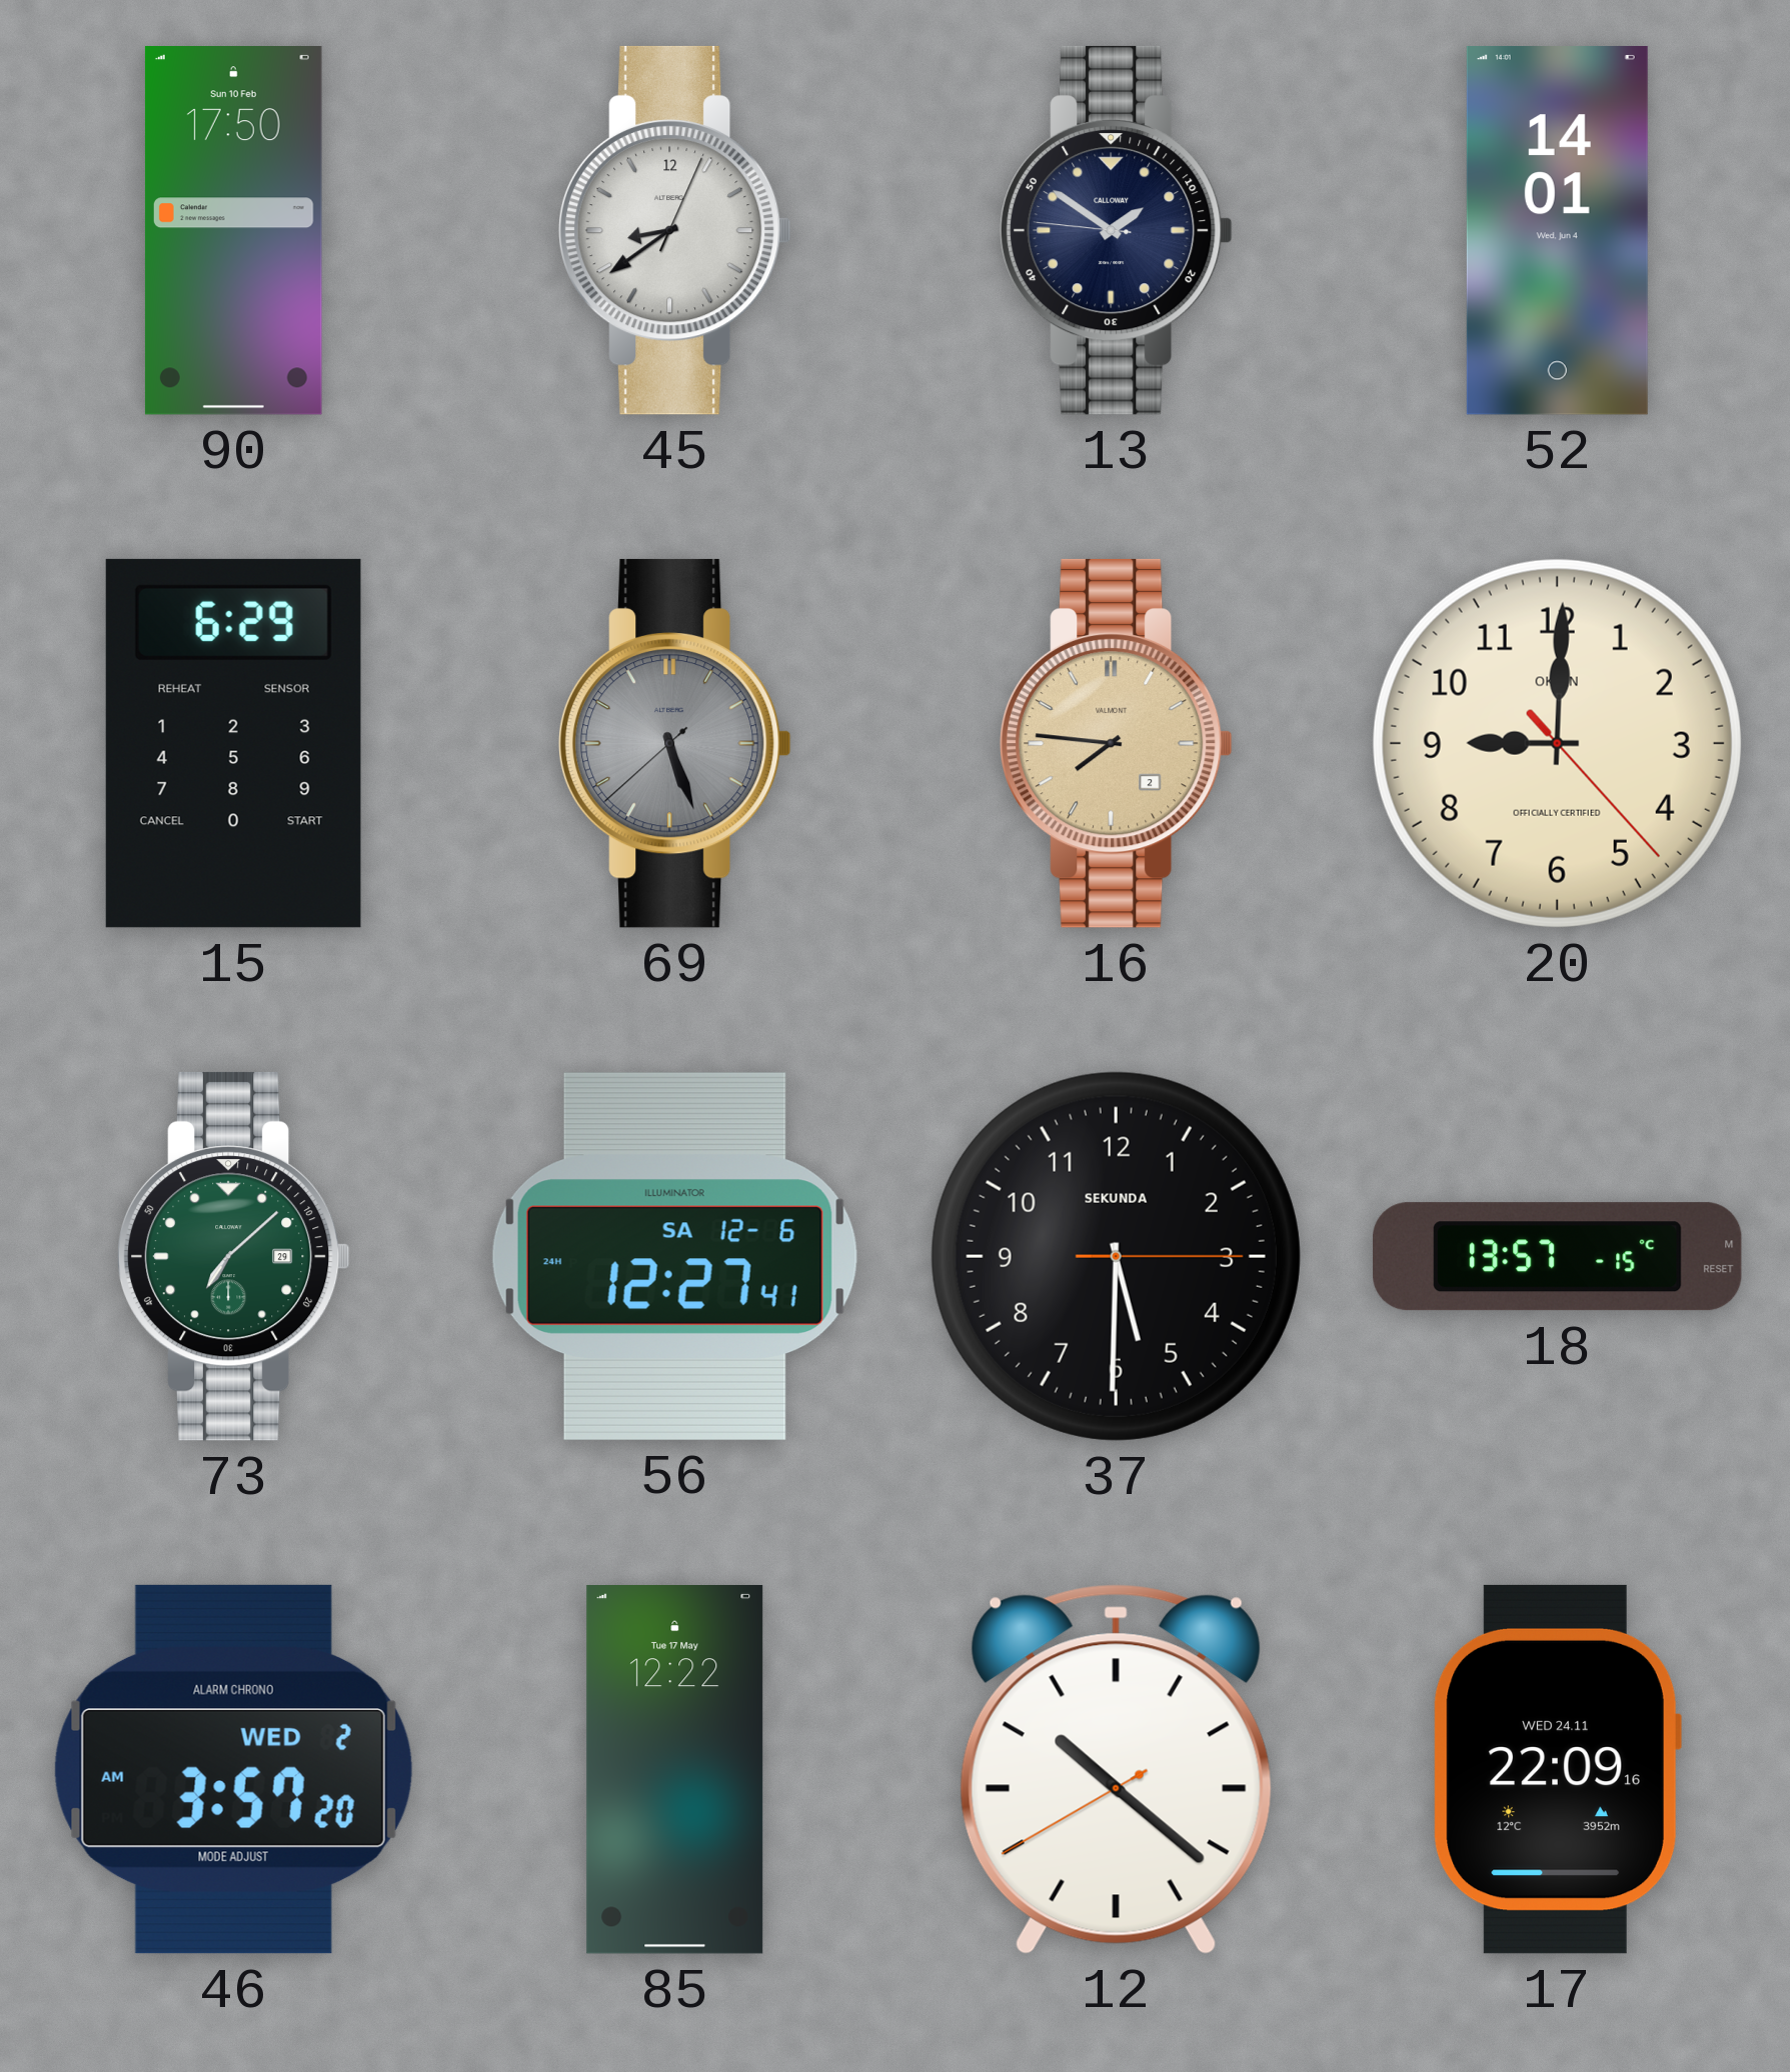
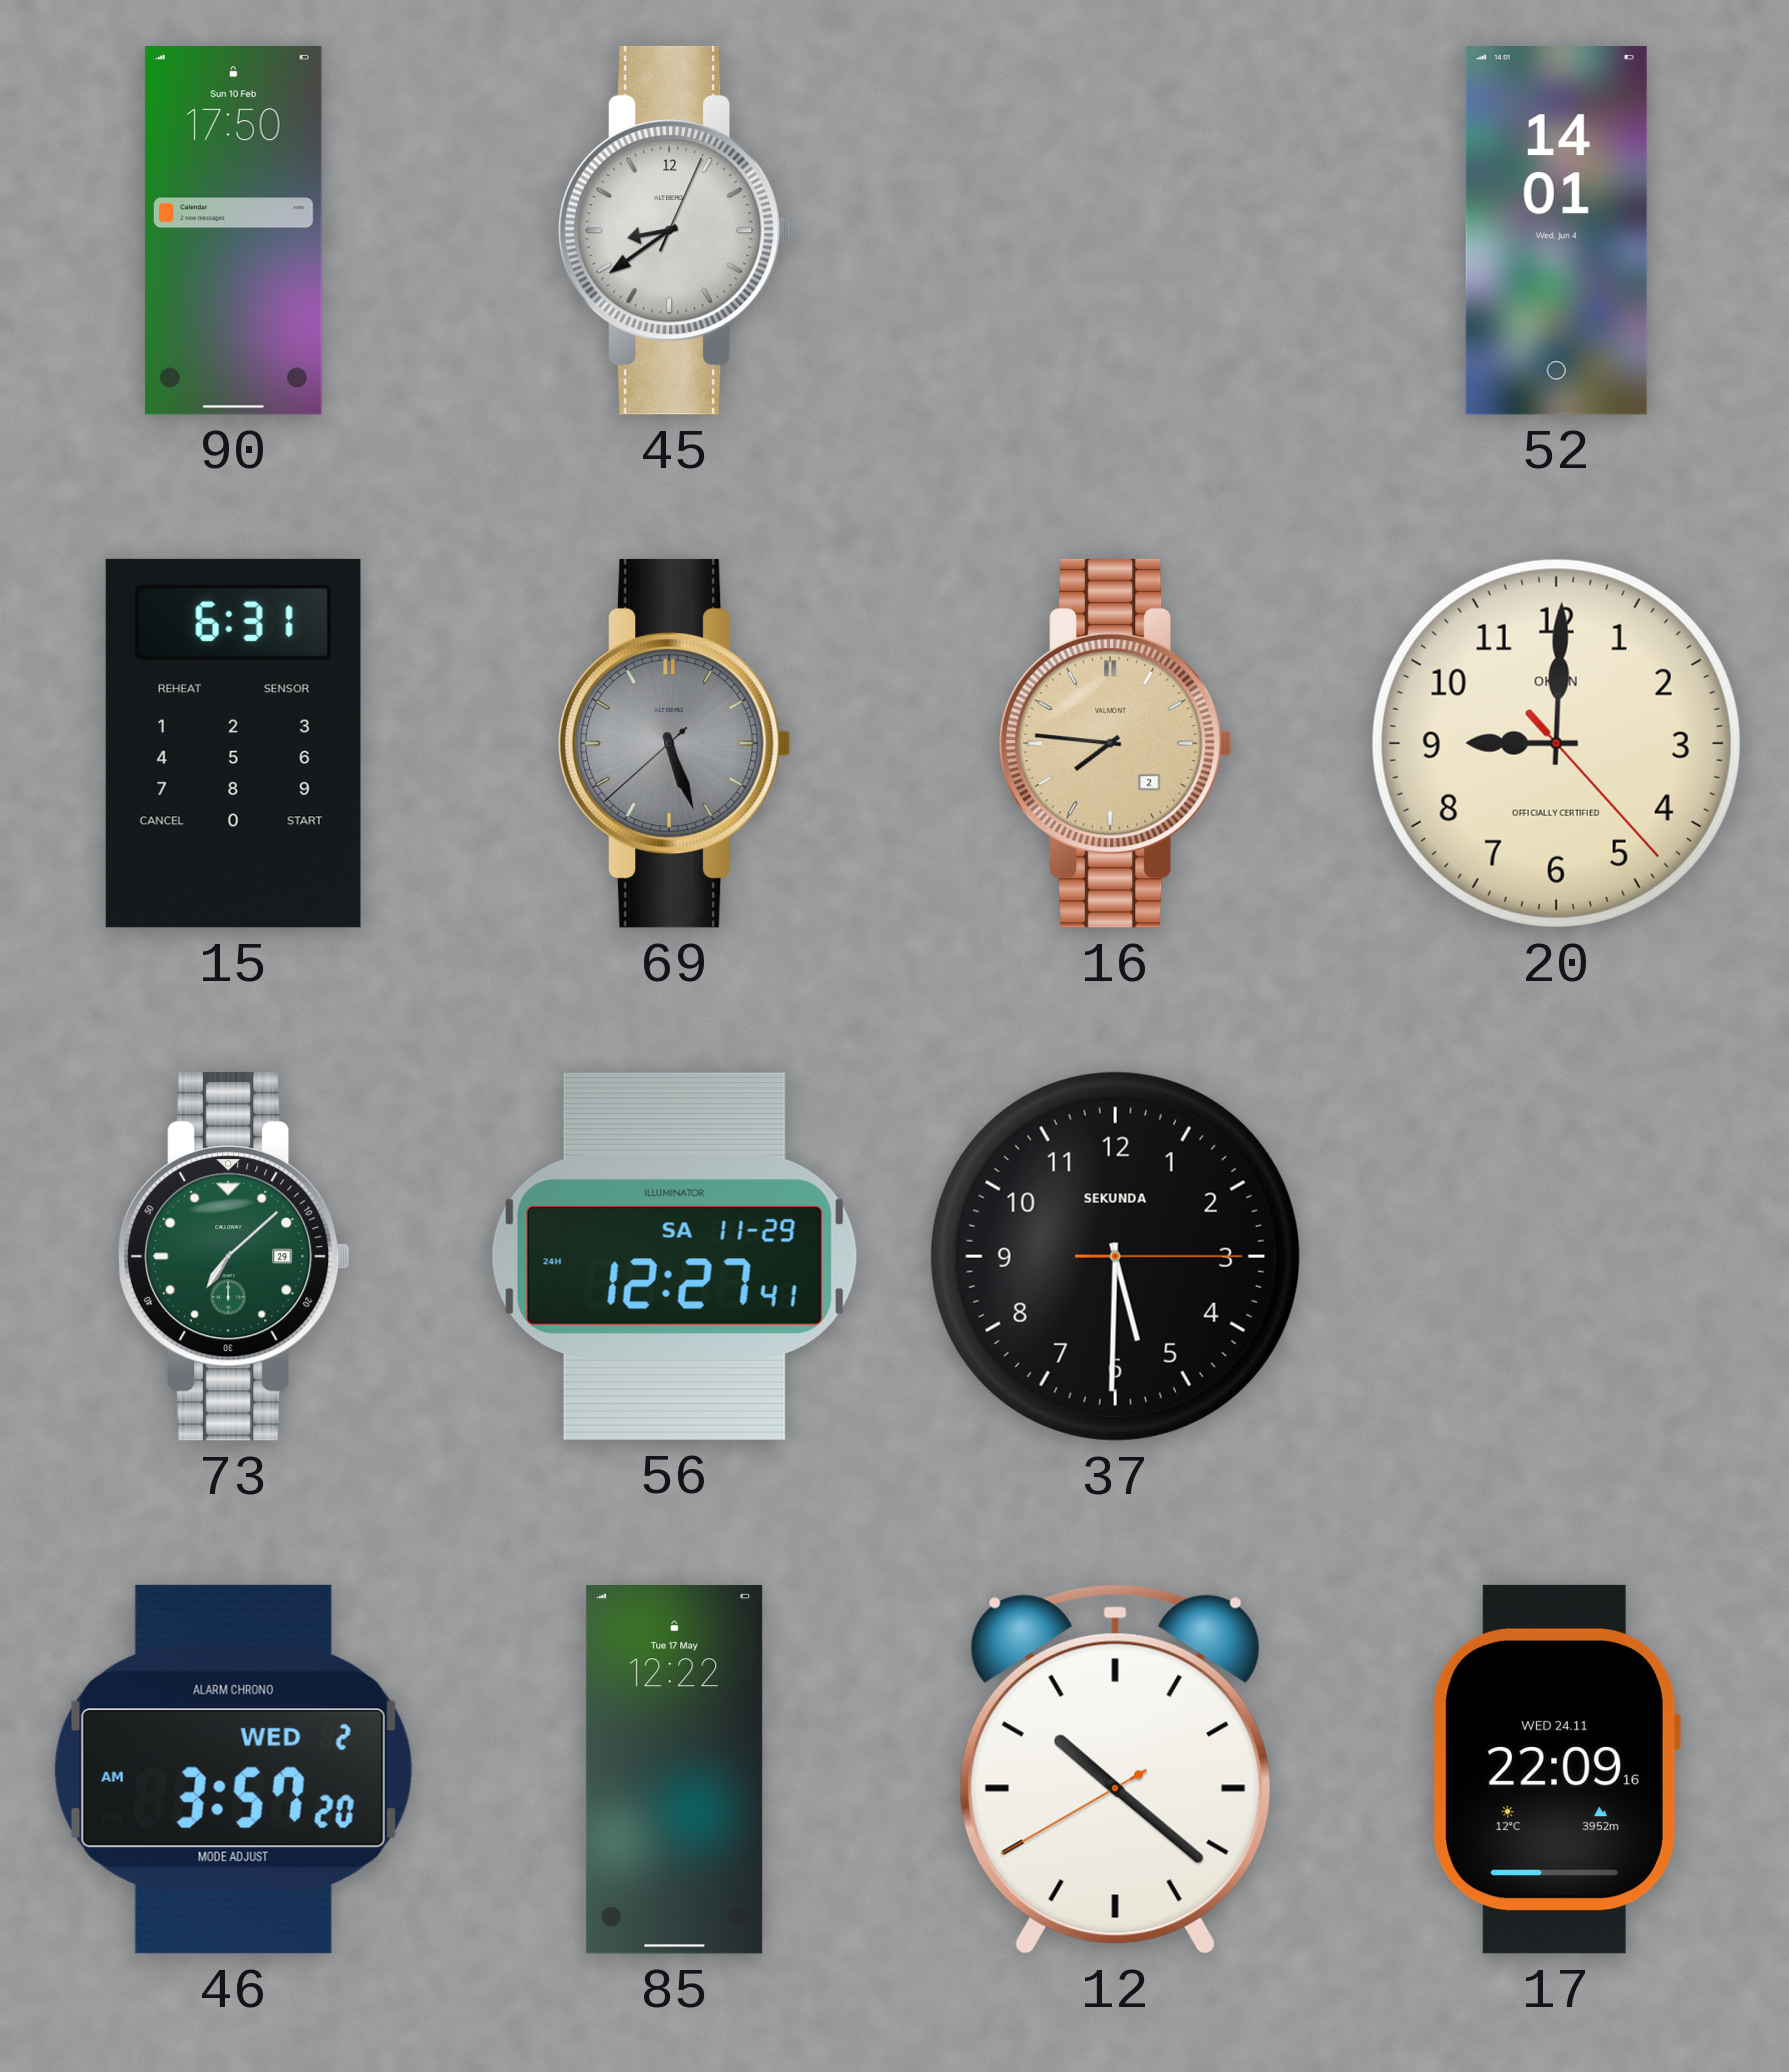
13: 1:50 -> none (1116, 230)
15: 6:29 -> 6:31 (233, 743)
56 date: SA 12-6 -> SA 11-29 (674, 1256)
18: 13:57 -> none (1557, 1257)
